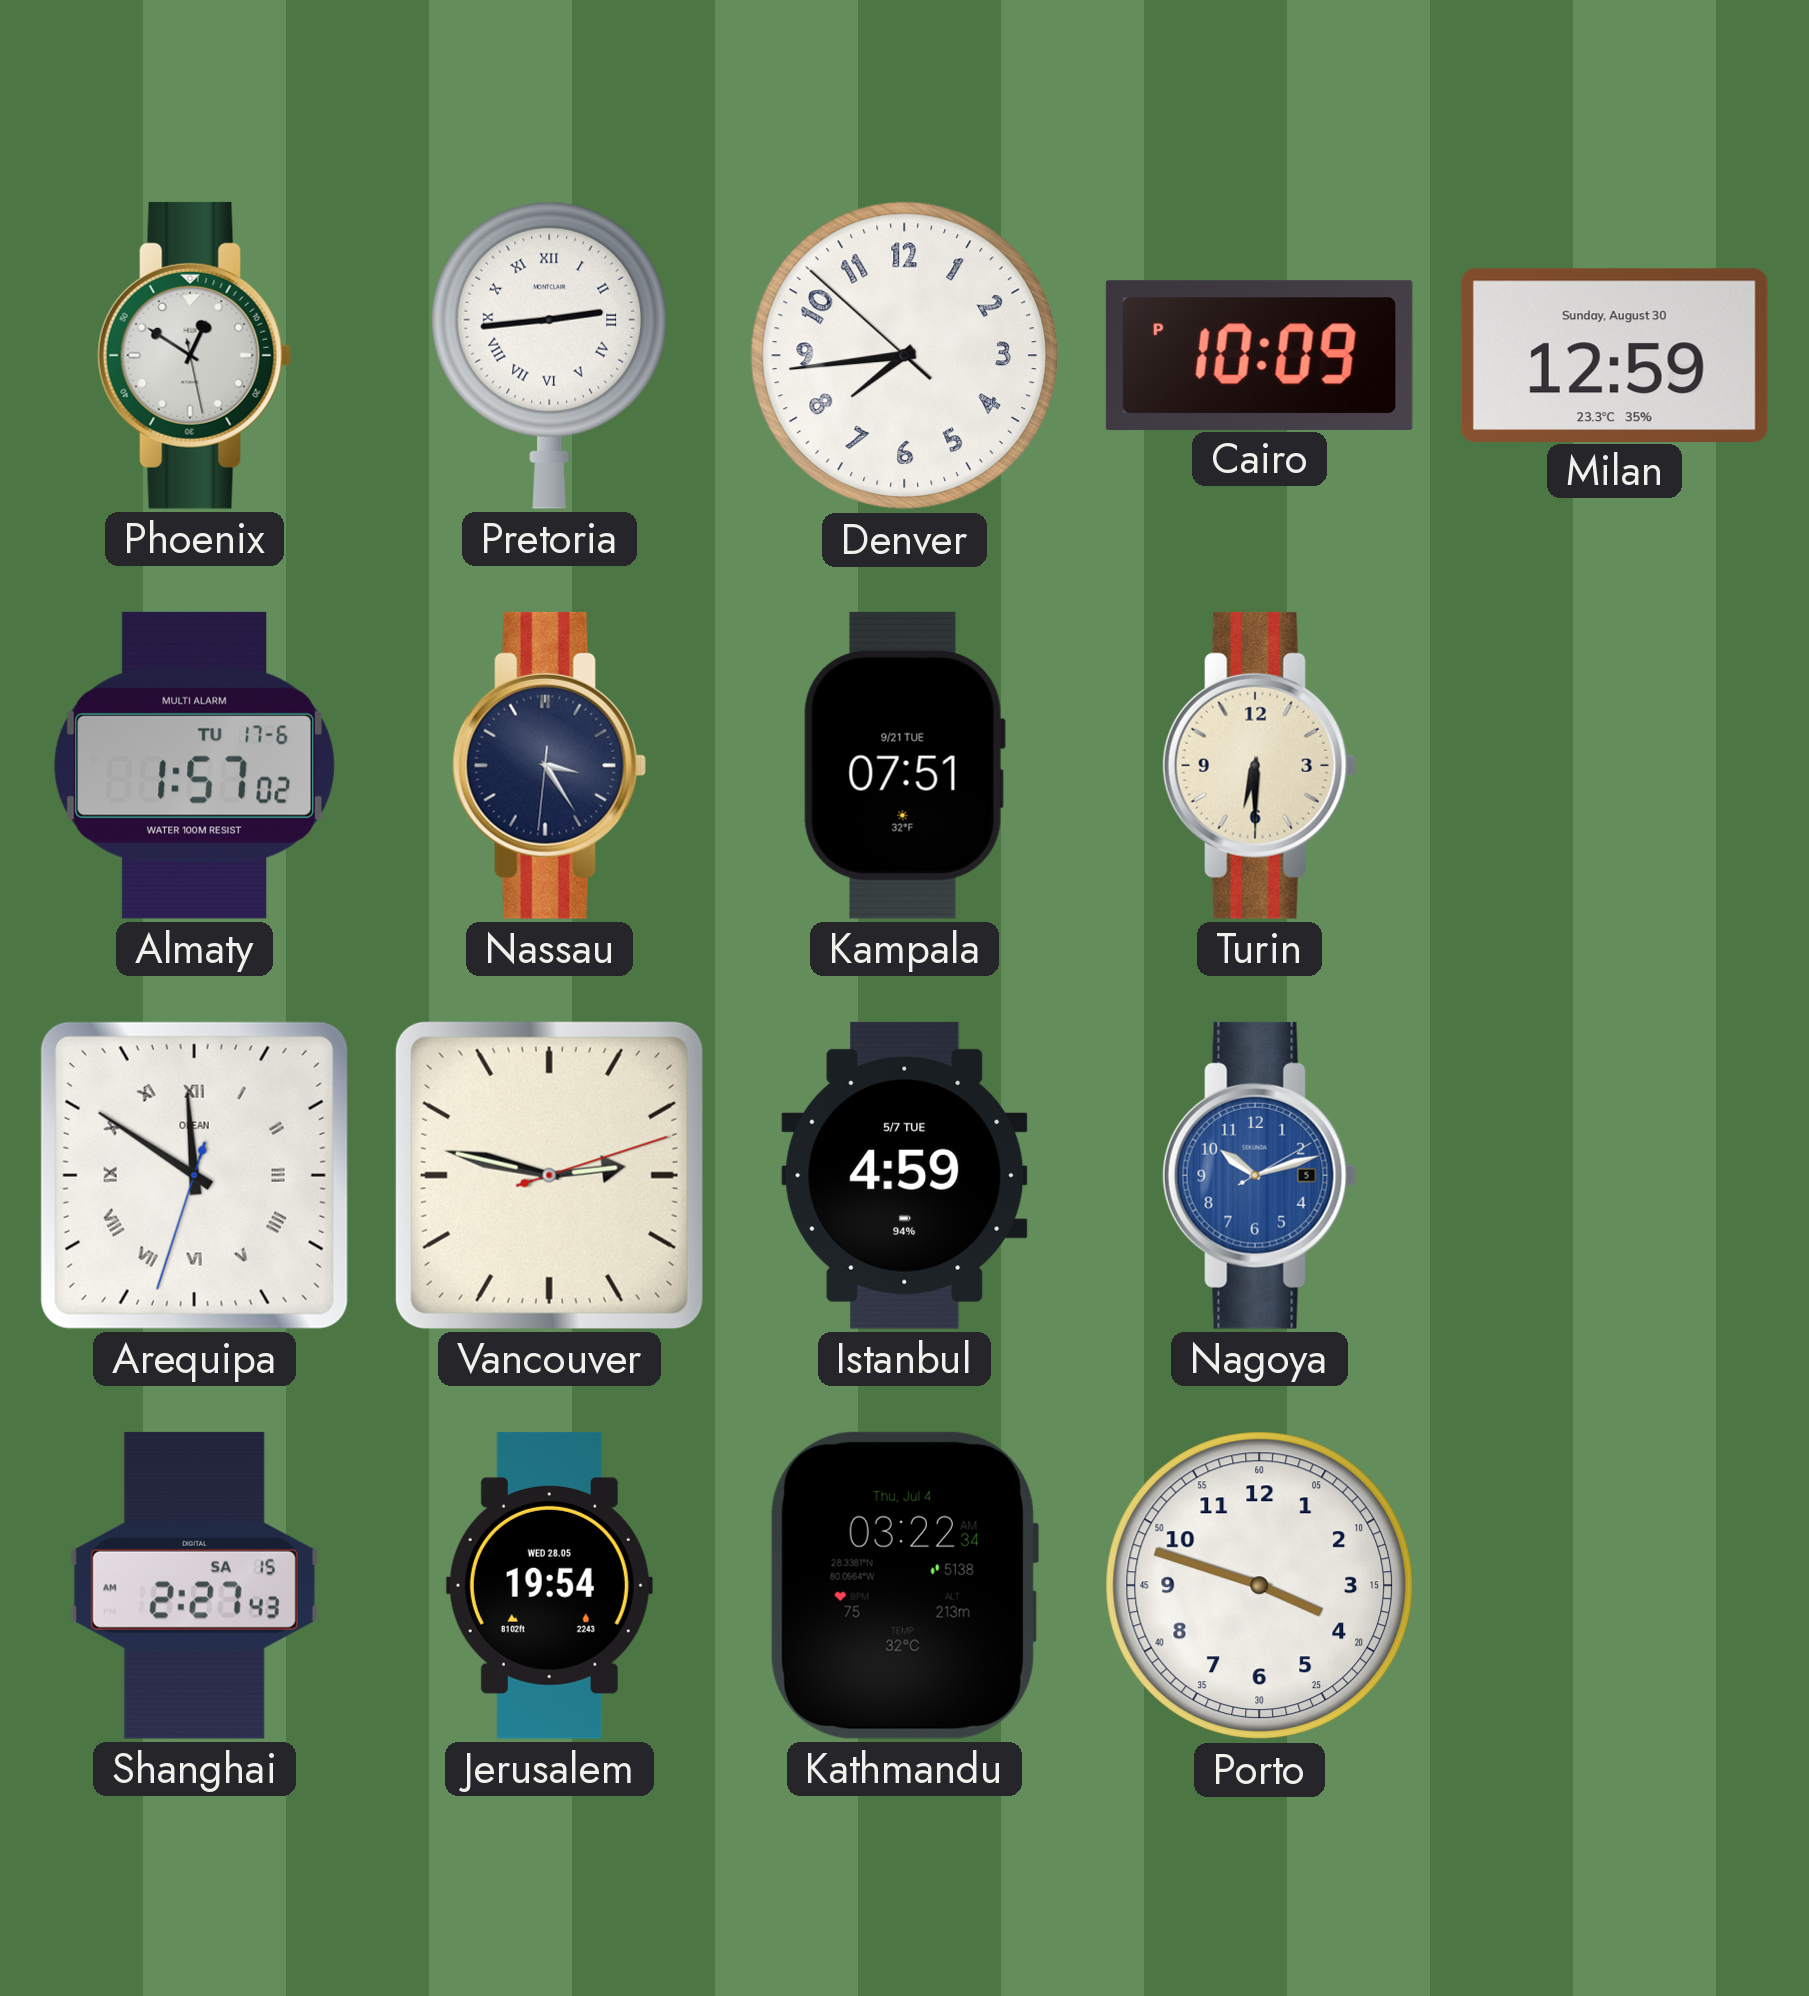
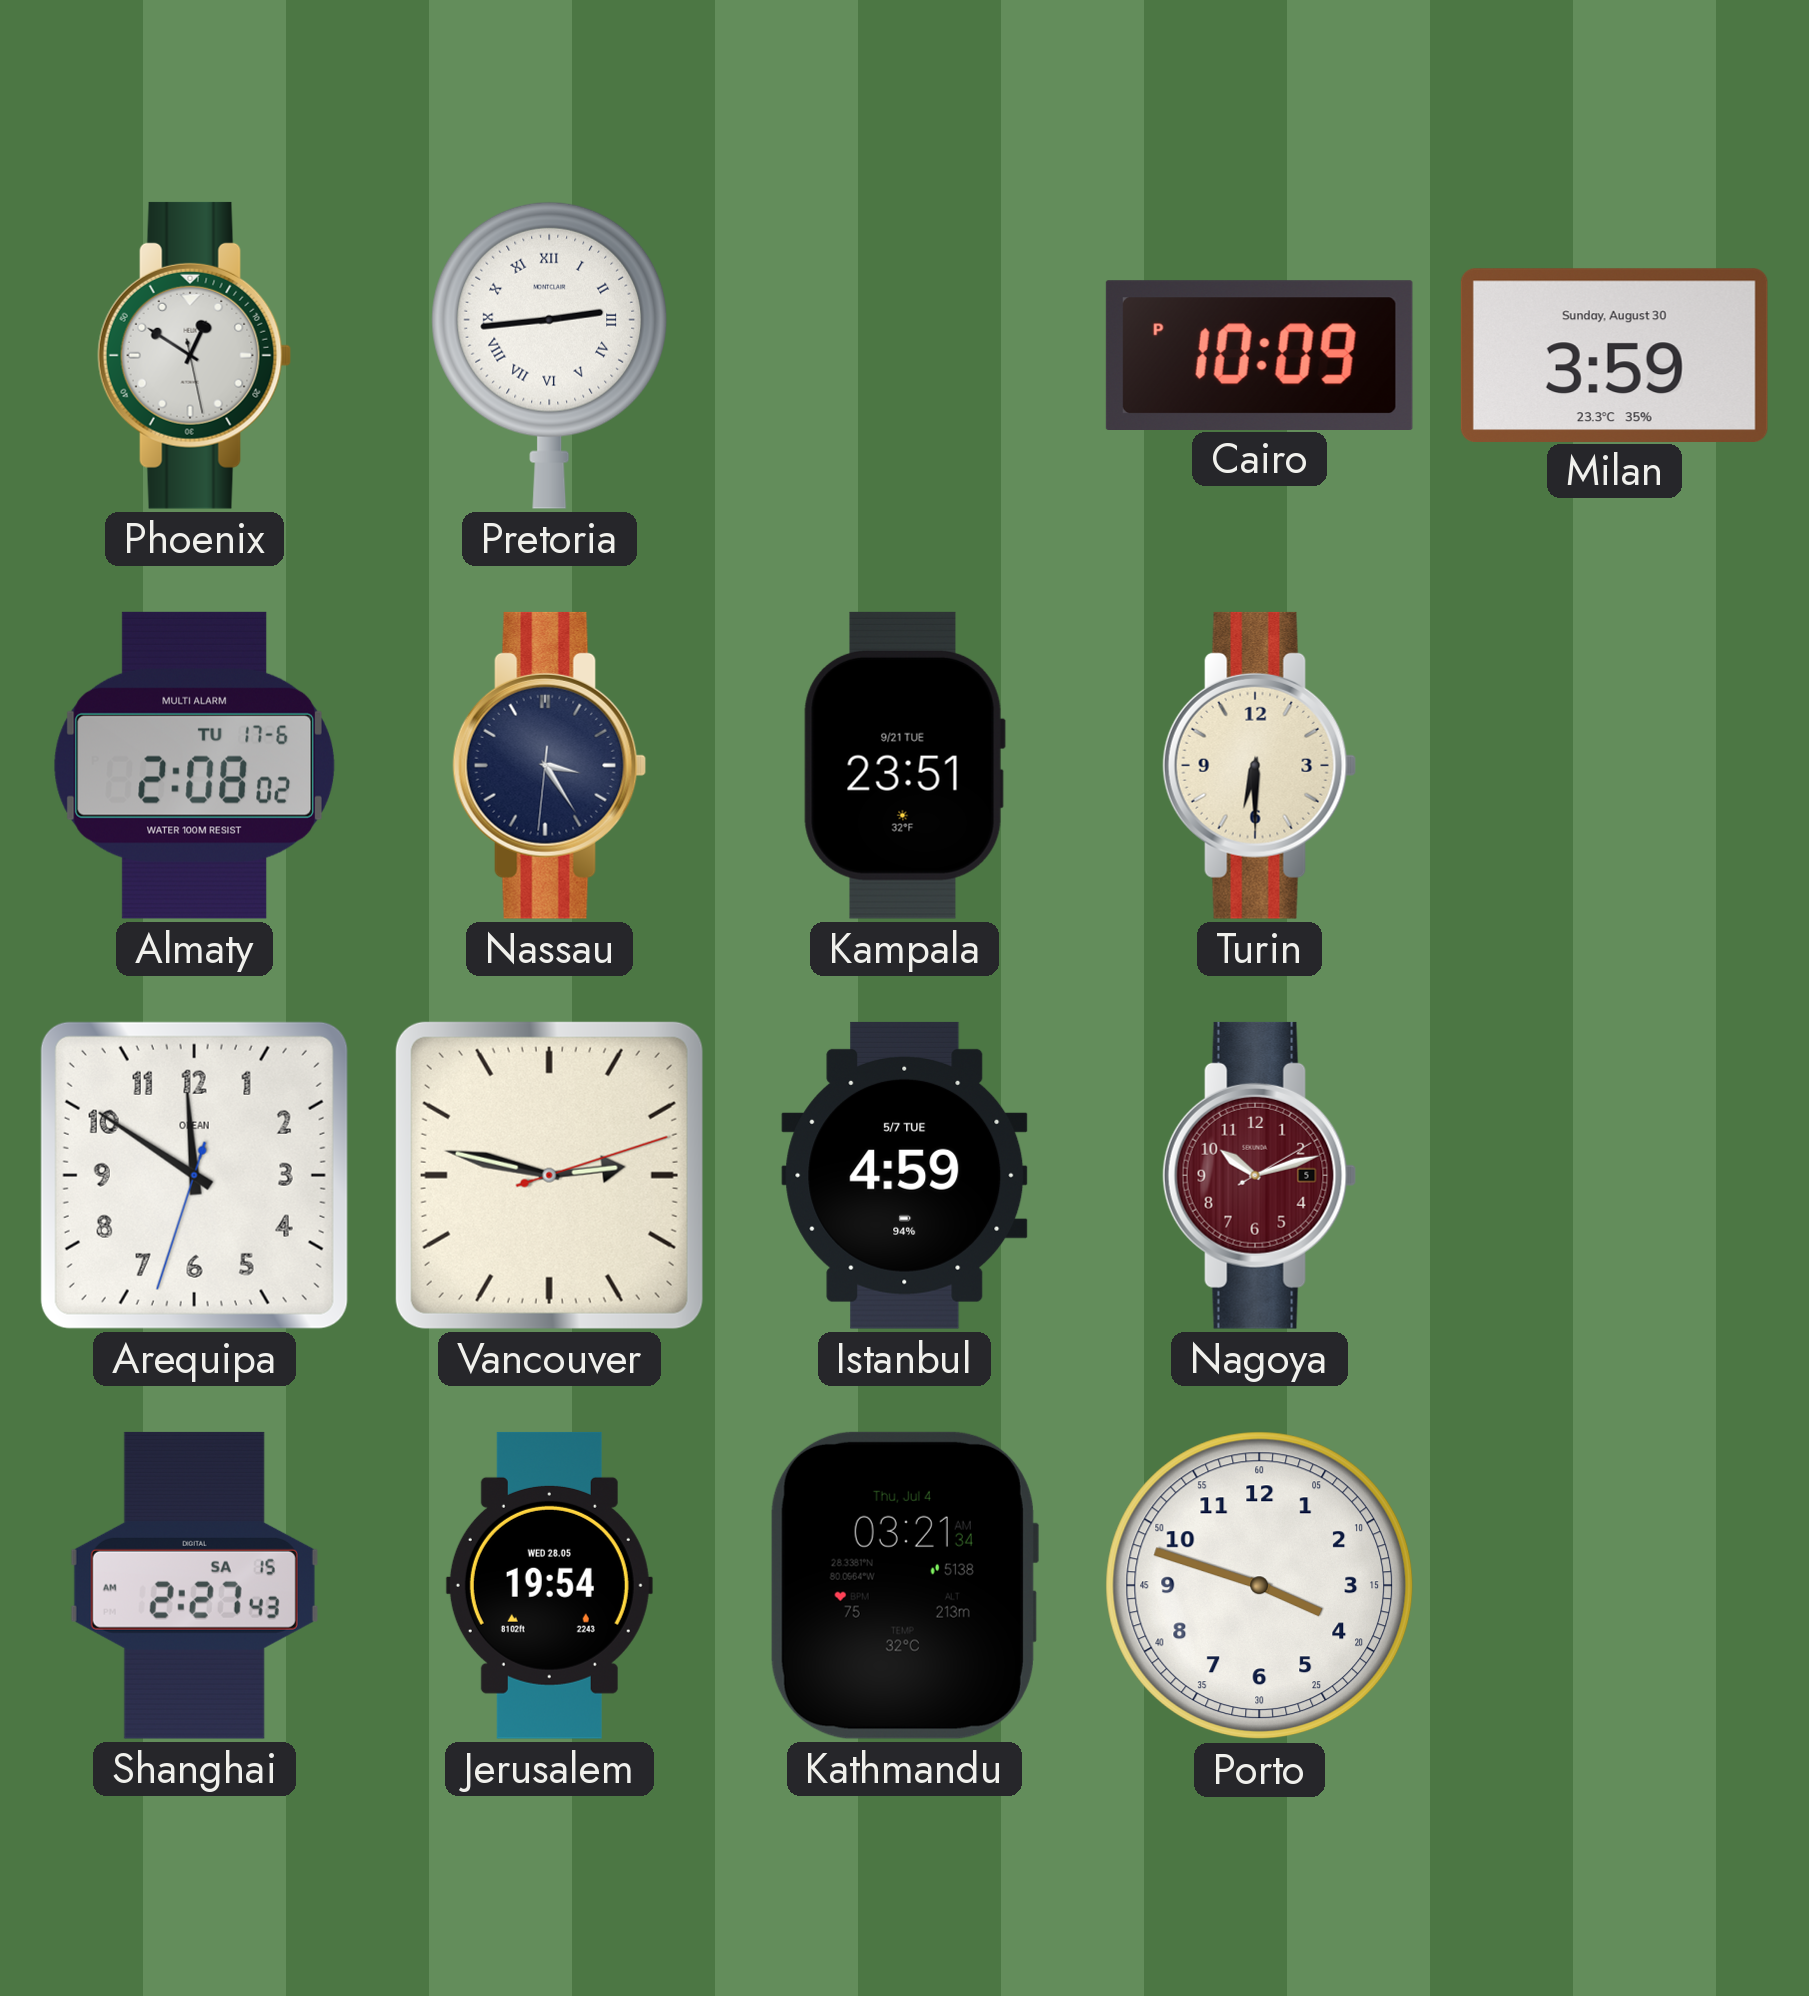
Denver: 7:43 -> none (905, 356)
Milan: 12:59 -> 3:59 (1614, 355)
Almaty: 1:57 -> 2:08 (194, 765)
Kampala: 07:51 -> 23:51 (904, 765)
Arequipa numerals: Roman -> Arabic (194, 1175)
Nagoya dial: blue -> burgundy (1260, 1175)
Kathmandu: 03:22 -> 03:21 (904, 1585)
